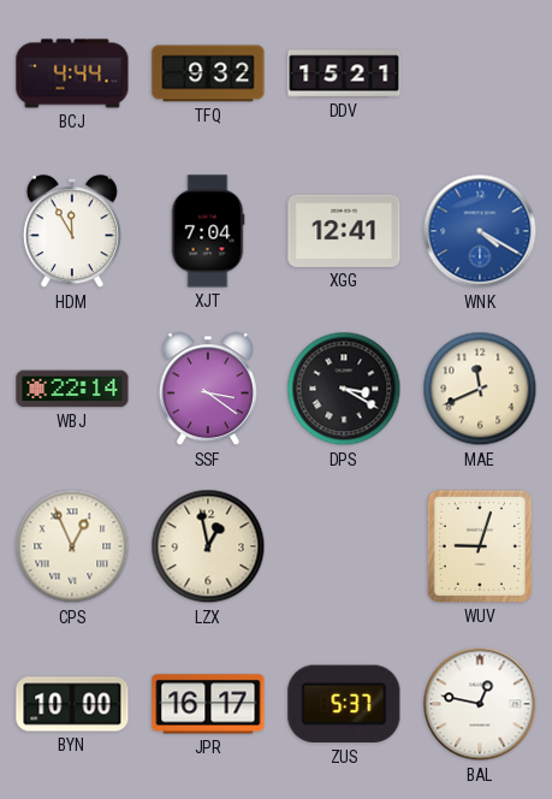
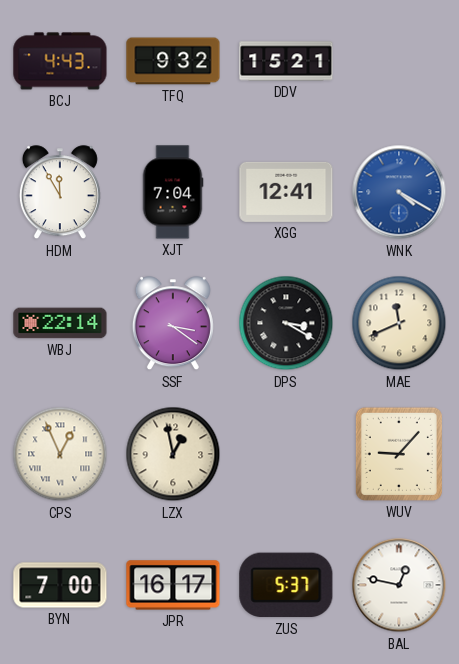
BCJ: 4:44 -> 4:43 (60, 61)
WUV: 9:03 -> 9:07 (399, 454)
BYN: 10:00 -> 7:00 (60, 585)
